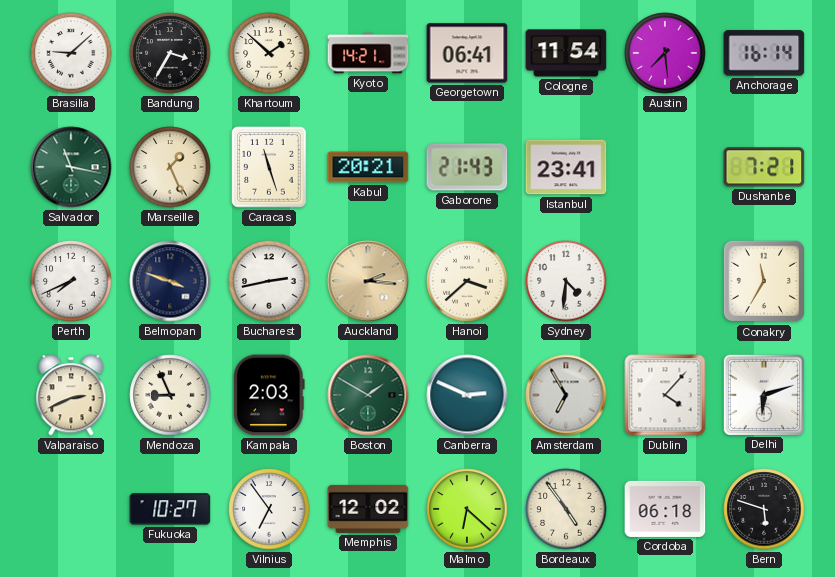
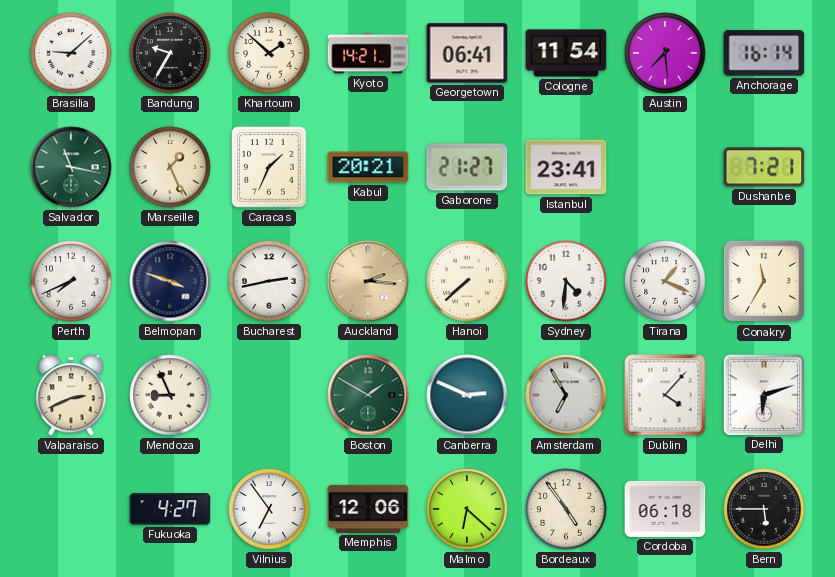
Bandung: 3:35 -> 9:35 (170, 53)
Caracas: 11:27 -> 1:34 (269, 167)
Gaborone: 21:43 -> 21:27 (467, 167)
Hanoi: 3:38 -> 7:38 (467, 281)
Tirana: none -> 1:19 (665, 281)
Kampala: 2:03 -> none (270, 395)
Fukuoka: 10:27 -> 4:27 (170, 509)
Memphis: 12:02 -> 12:06 (368, 509)
Bern: 5:48 -> 5:45 (764, 509)
